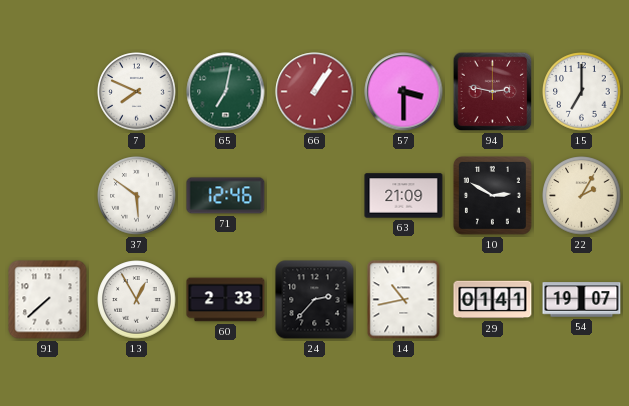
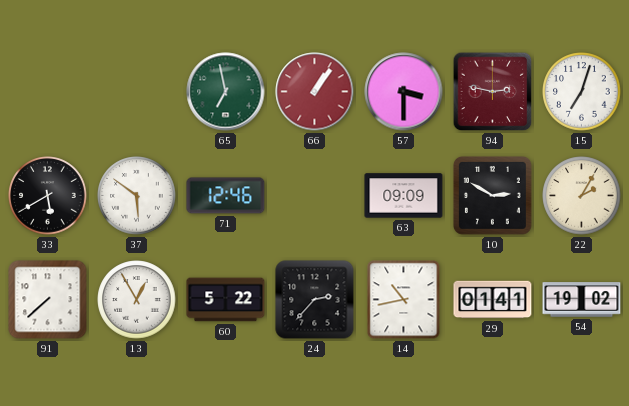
7: 7:49 -> none (137, 92)
65: 7:02 -> 6:58 (226, 92)
15: 7:00 -> 7:03 (582, 92)
33: none -> 5:40 (48, 196)
63: 21:09 -> 09:09 (404, 196)
60: 2:33 -> 5:22 (226, 300)
54: 19:07 -> 19:02 (582, 300)
